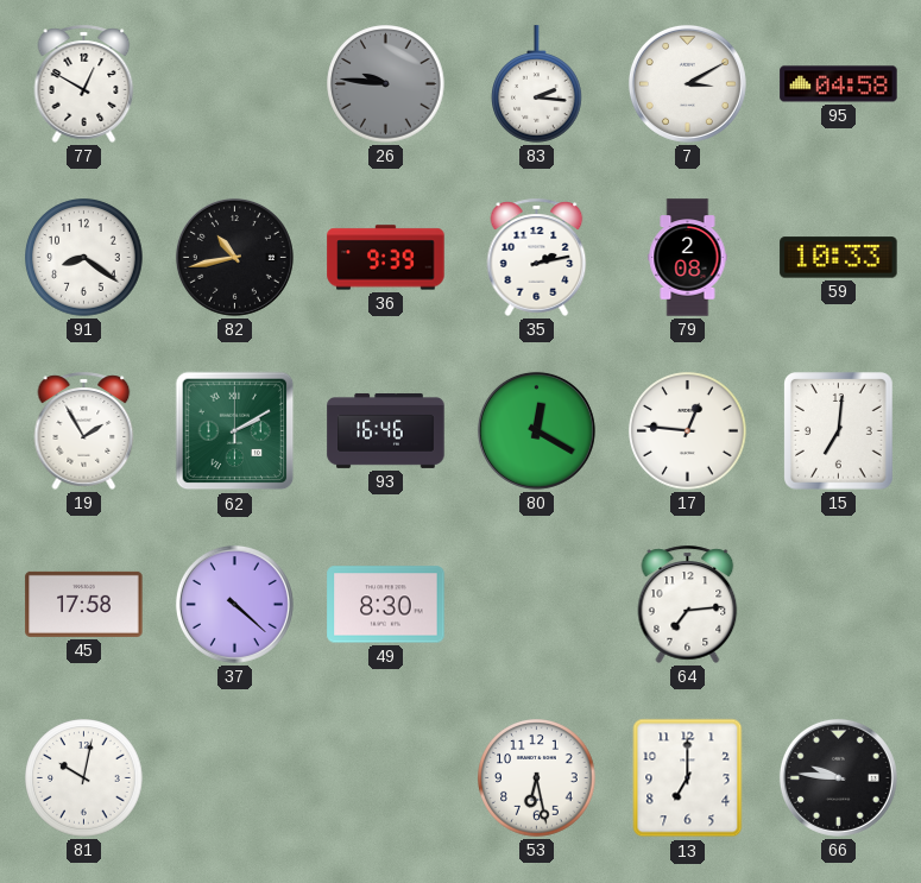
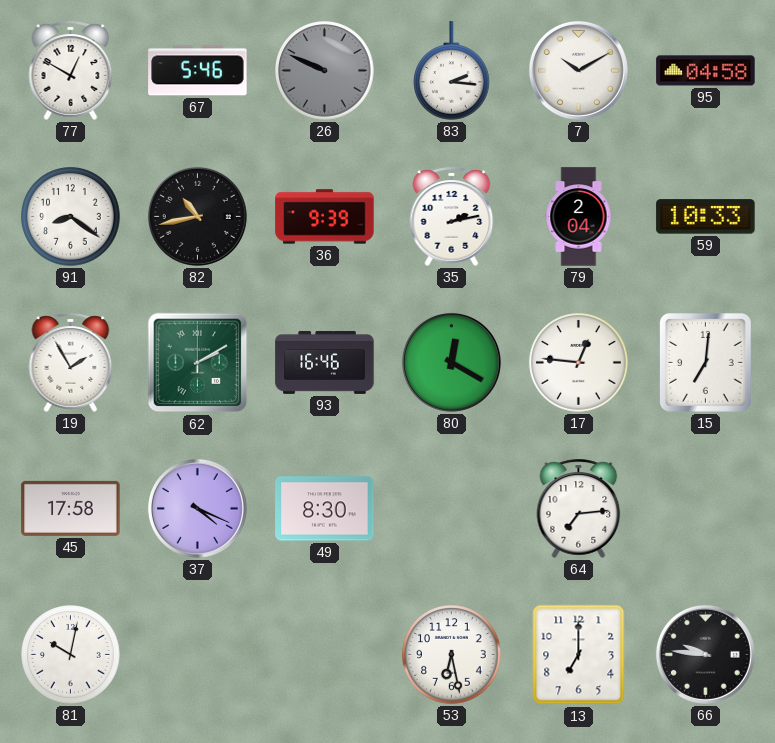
67: none -> 5:46 (198, 71)
26: 9:46 -> 9:49 (325, 71)
7: 3:10 -> 10:10 (578, 70)
79: 2:08 -> 2:04 (579, 217)
37: 4:22 -> 4:19 (197, 508)
